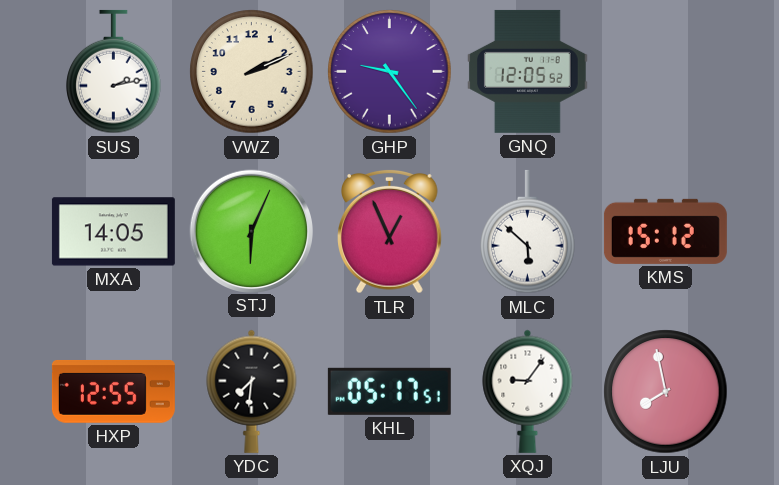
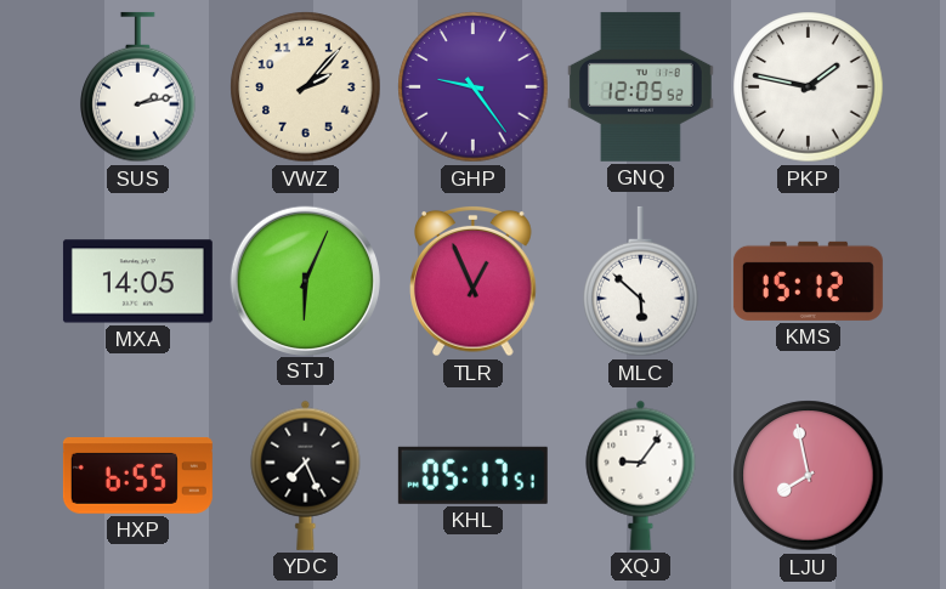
VWZ: 2:11 -> 2:07 (306, 87)
PKP: none -> 1:47 (809, 87)
HXP: 12:55 -> 6:55 (137, 475)
YDC: 7:31 -> 7:26 (306, 475)
